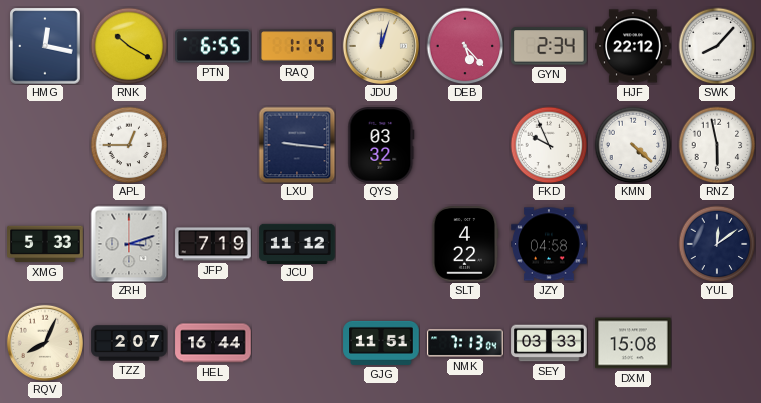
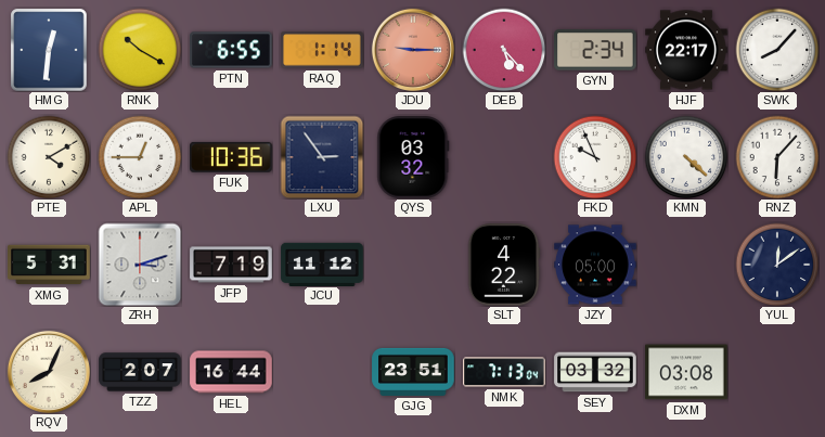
HMG: 12:17 -> 12:31 (49, 50)
JDU: 12:03 -> 9:15 (413, 50)
JDU dial: cream -> salmon (413, 50)
HJF: 22:12 -> 22:17 (686, 50)
PTE: none -> 4:10 (49, 157)
FUK: none -> 10:36 (231, 157)
LXU: 9:16 -> 2:54 (322, 157)
RNZ: 5:58 -> 6:07 (777, 157)
XMG: 5:33 -> 5:31 (49, 265)
JZY: 04:58 -> 05:00 (595, 265)
GJG: 11:51 -> 23:51 (413, 372)
SEY: 03:33 -> 03:32 (595, 372)
DXM: 15:08 -> 03:08 (686, 372)
